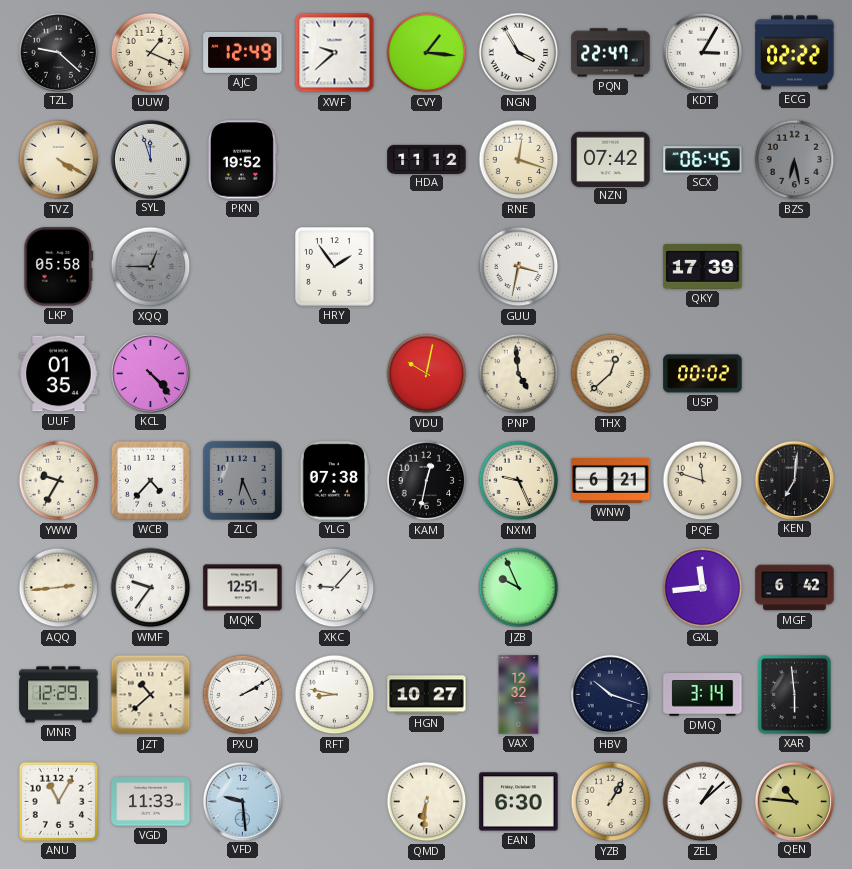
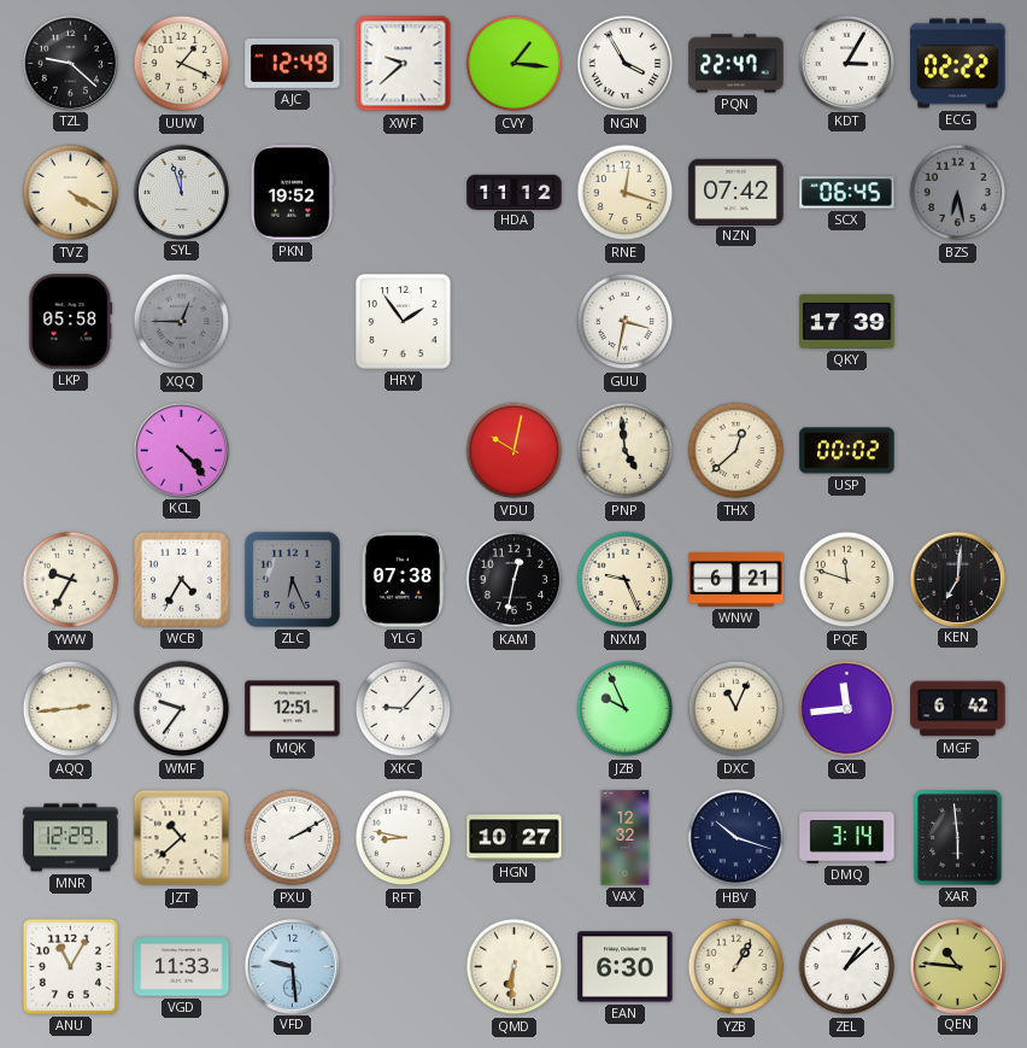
UUF: 01:35 -> none (59, 374)
WCB: 4:37 -> 4:35 (181, 579)
DXC: none -> 11:04 (736, 709)
